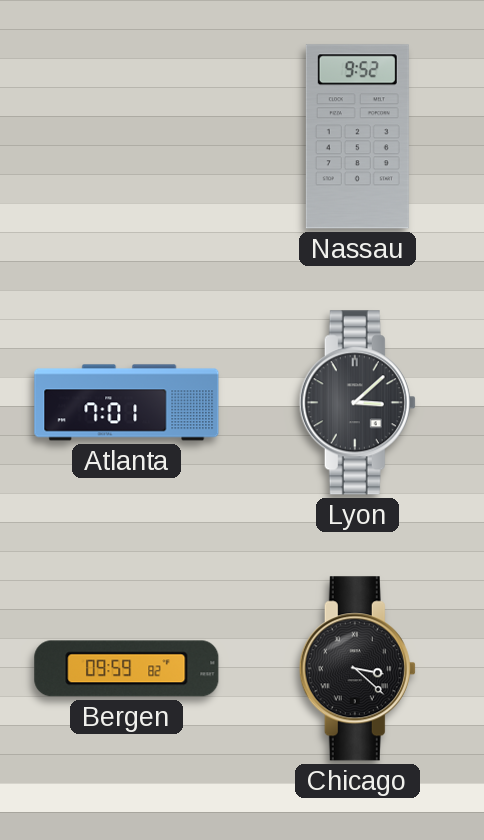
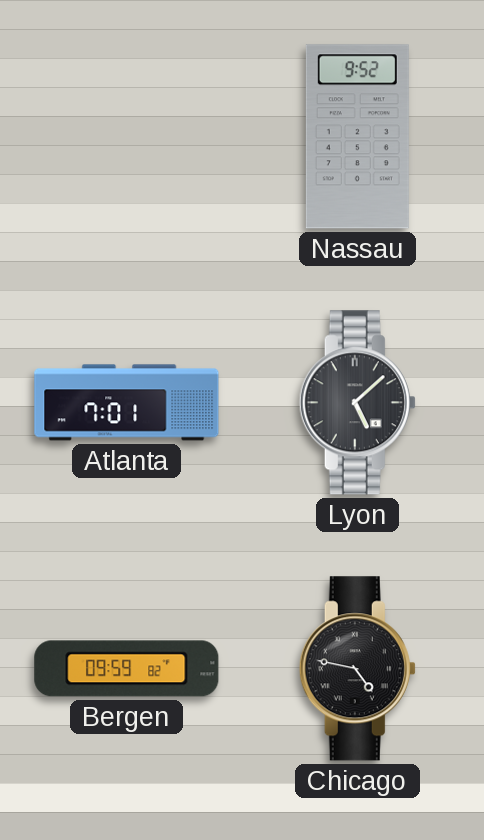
Lyon: 3:08 -> 5:08 (357, 403)
Chicago: 3:22 -> 4:47 (357, 669)
